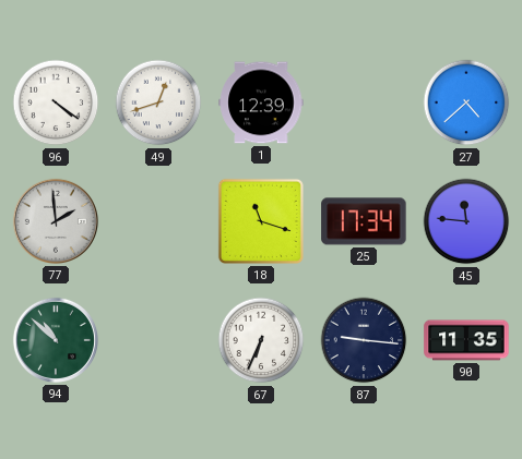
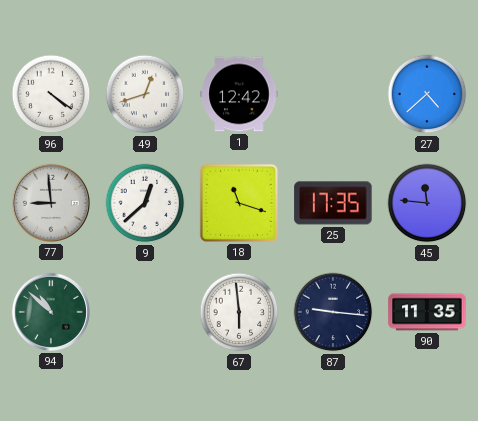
1: 12:39 -> 12:42 (239, 94)
77: 1:59 -> 8:59 (51, 203)
9: none -> 12:38 (145, 203)
25: 17:34 -> 17:35 (333, 203)
67: 6:34 -> 5:59 (239, 312)
